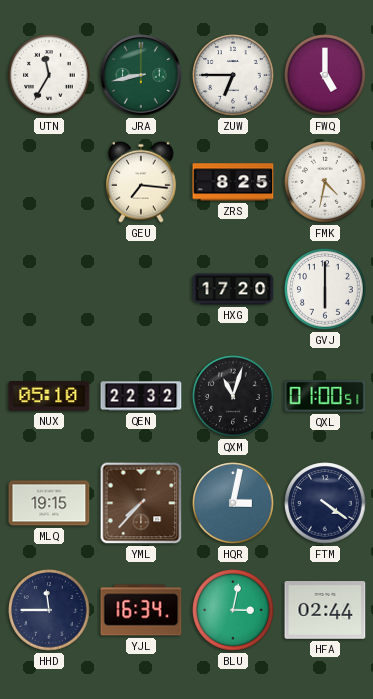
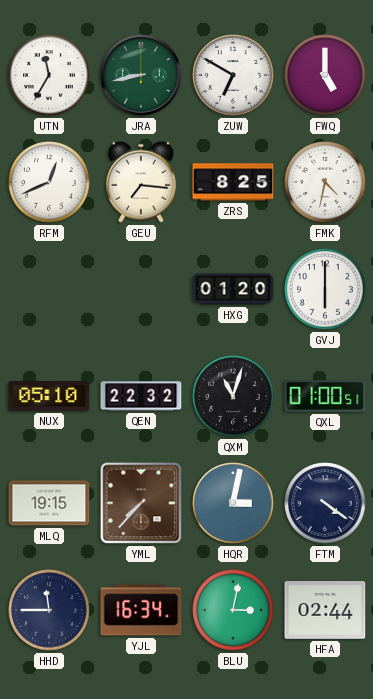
ZUW: 6:45 -> 6:50 (233, 75)
RFM: none -> 12:41 (49, 182)
HXG: 17:20 -> 01:20 (233, 289)
